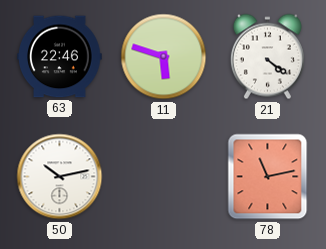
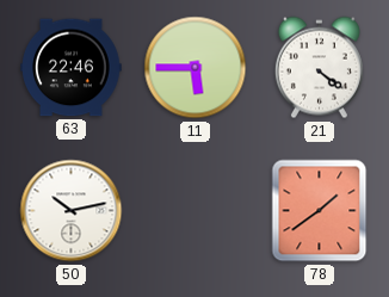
11: 5:48 -> 5:45 (196, 68)
78: 11:13 -> 1:39 (320, 211)
